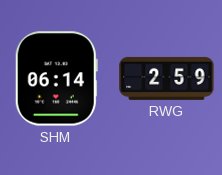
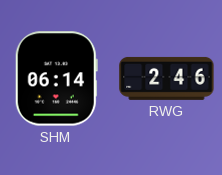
RWG: 2:59 -> 2:46 (167, 78)
